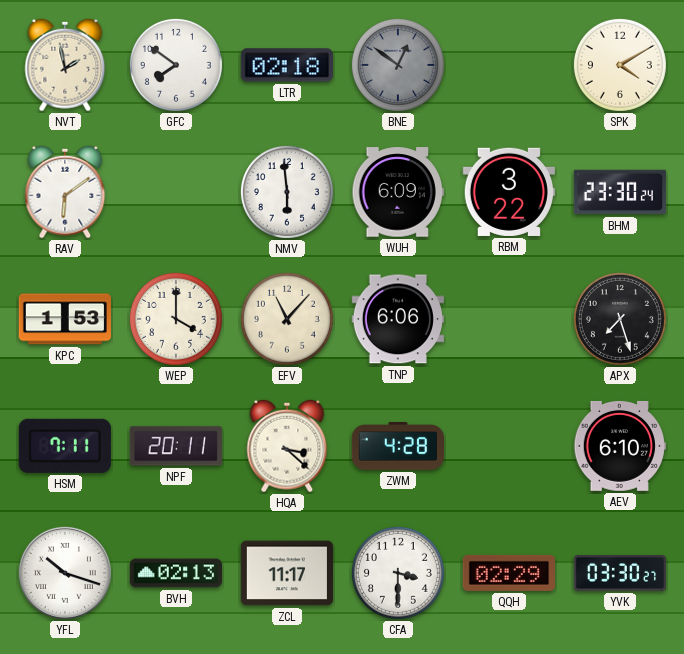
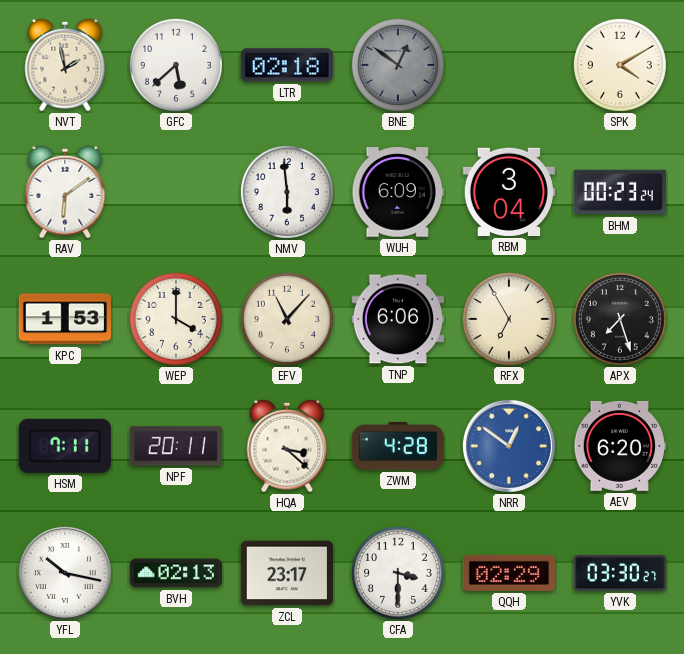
GFC: 7:51 -> 5:38 (176, 65)
RBM: 3:22 -> 3:04 (509, 192)
BHM: 23:30 -> 00:23 (620, 192)
RFX: none -> 6:55 (509, 319)
NRR: none -> 12:51 (509, 446)
AEV: 6:10 -> 6:20 (619, 446)
YFL: 10:18 -> 10:17 (65, 573)
ZCL: 11:17 -> 23:17 (286, 573)
